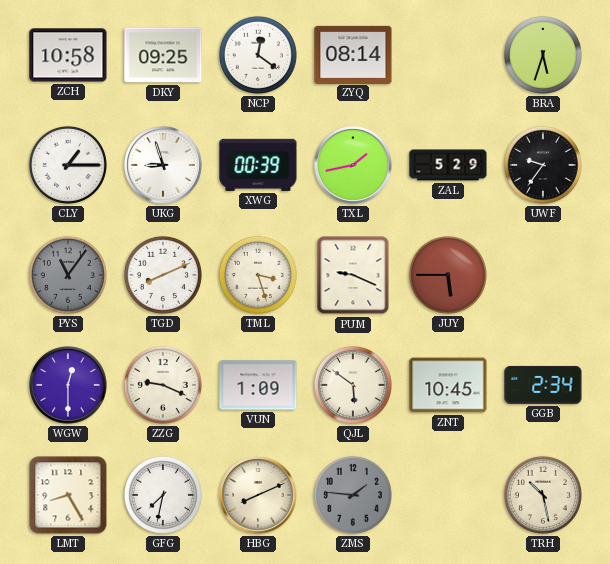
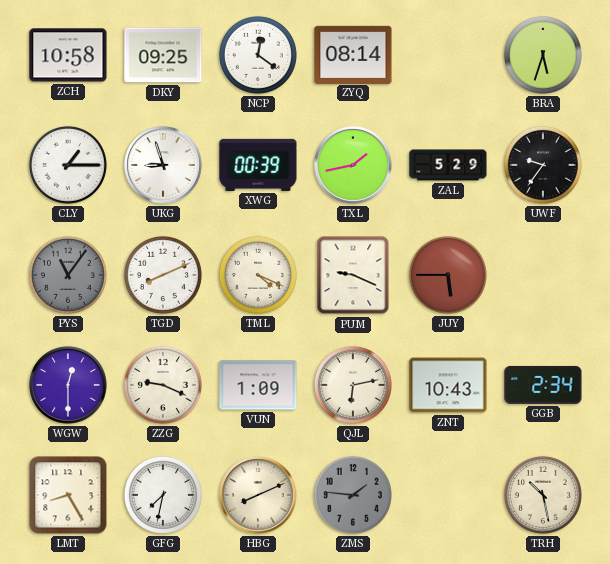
TML: 3:27 -> 4:19 (258, 275)
QJL: 5:51 -> 6:13 (353, 385)
ZNT: 10:45 -> 10:43 (448, 385)
